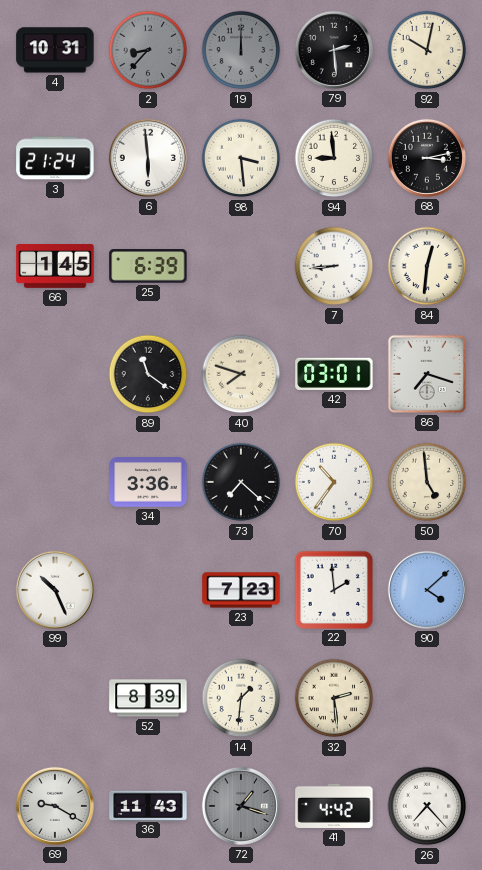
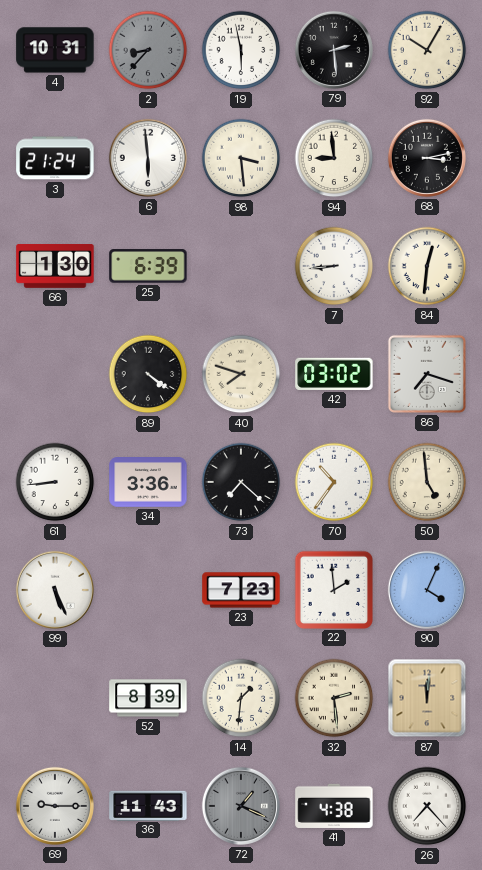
19: 12:00 -> 5:58 (241, 50)
19 dial: grey -> white (241, 50)
92: 10:02 -> 10:05 (427, 50)
66: 1:45 -> 1:30 (55, 267)
89: 11:21 -> 4:21 (148, 374)
42: 03:01 -> 03:02 (334, 374)
61: none -> 8:44 (55, 482)
99: 10:26 -> 5:26 (55, 590)
90: 4:08 -> 4:04 (427, 590)
87: none -> 12:01 (427, 698)
69: 9:20 -> 9:15 (55, 806)
72: 1:18 -> 1:19 (241, 806)
41: 4:42 -> 4:38 (334, 806)
